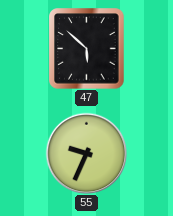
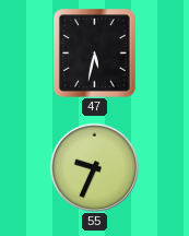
47: 5:52 -> 5:32 (95, 54)
